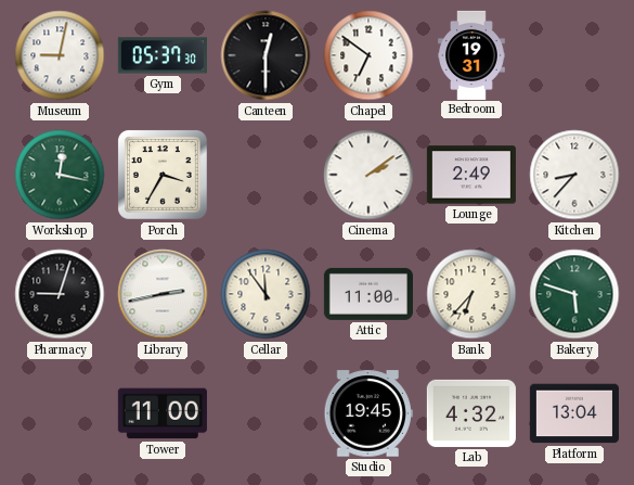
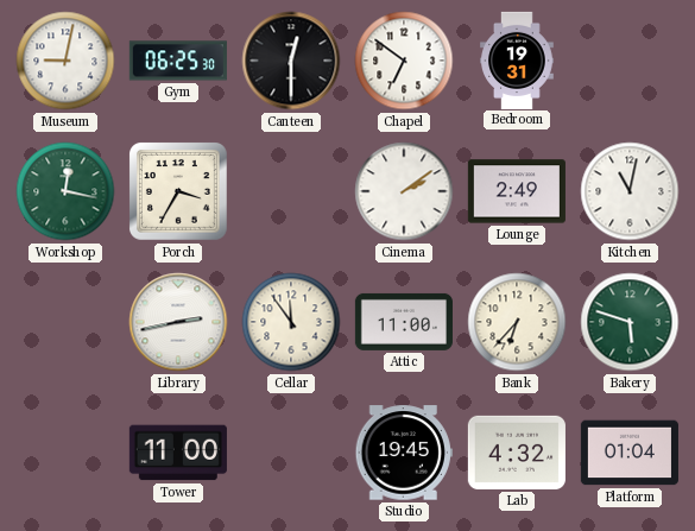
Gym: 05:37 -> 06:25 (178, 61)
Kitchen: 8:37 -> 11:02 (630, 191)
Pharmacy: 9:03 -> none (60, 294)
Platform: 13:04 -> 01:04 (630, 453)
